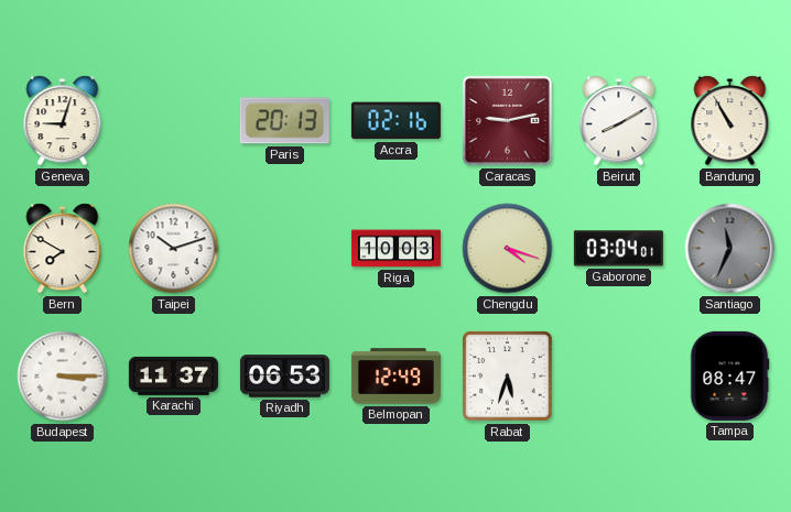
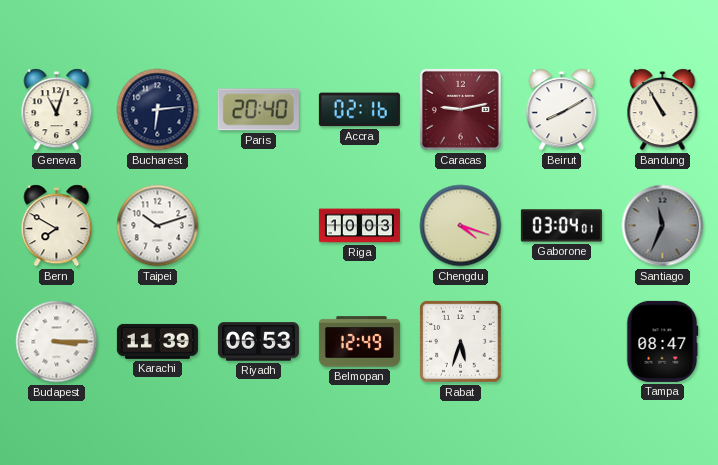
Geneva: 9:03 -> 11:03 (57, 110)
Bucharest: none -> 6:14 (158, 110)
Paris: 20:13 -> 20:40 (258, 110)
Karachi: 11:37 -> 11:39 (157, 341)
